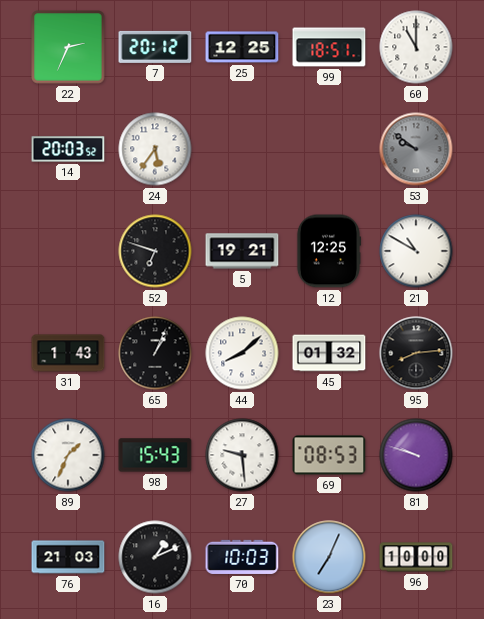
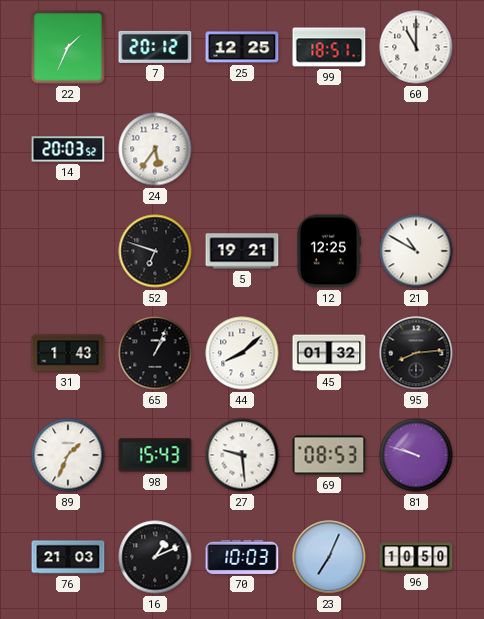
22: 2:34 -> 1:34 (68, 47)
53: 9:51 -> none (416, 149)
96: 10:00 -> 10:50 (416, 557)
